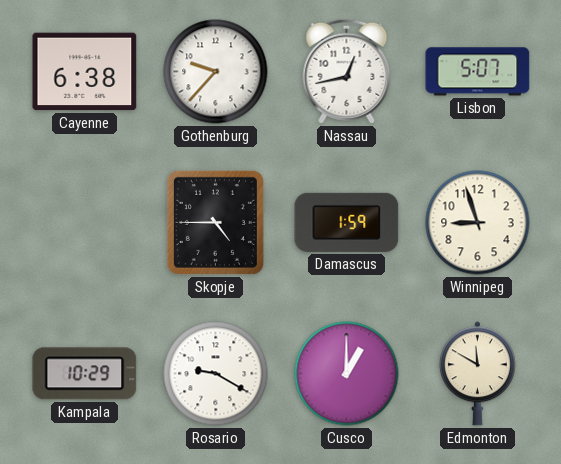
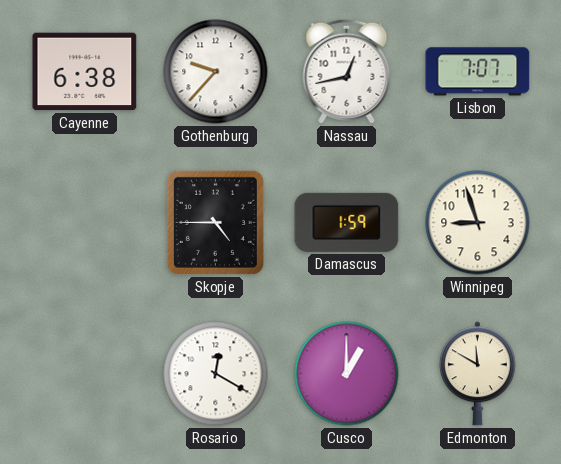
Lisbon: 5:07 -> 7:07 (478, 72)
Kampala: 10:29 -> none (85, 374)
Rosario: 9:20 -> 12:20 (216, 374)
